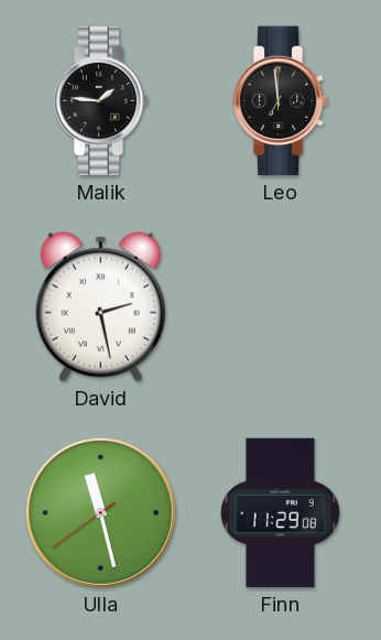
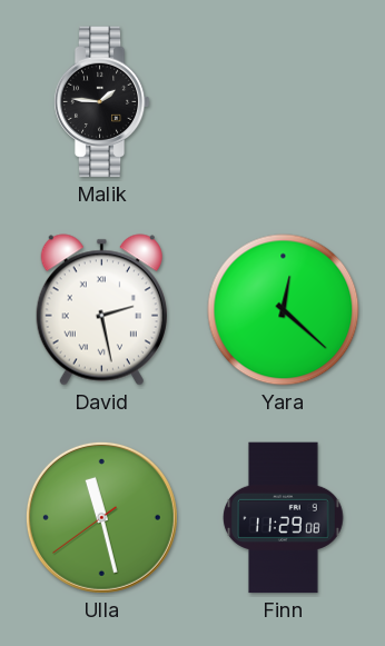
Leo: 6:59 -> none (280, 101)
Yara: none -> 12:22 (284, 310)
